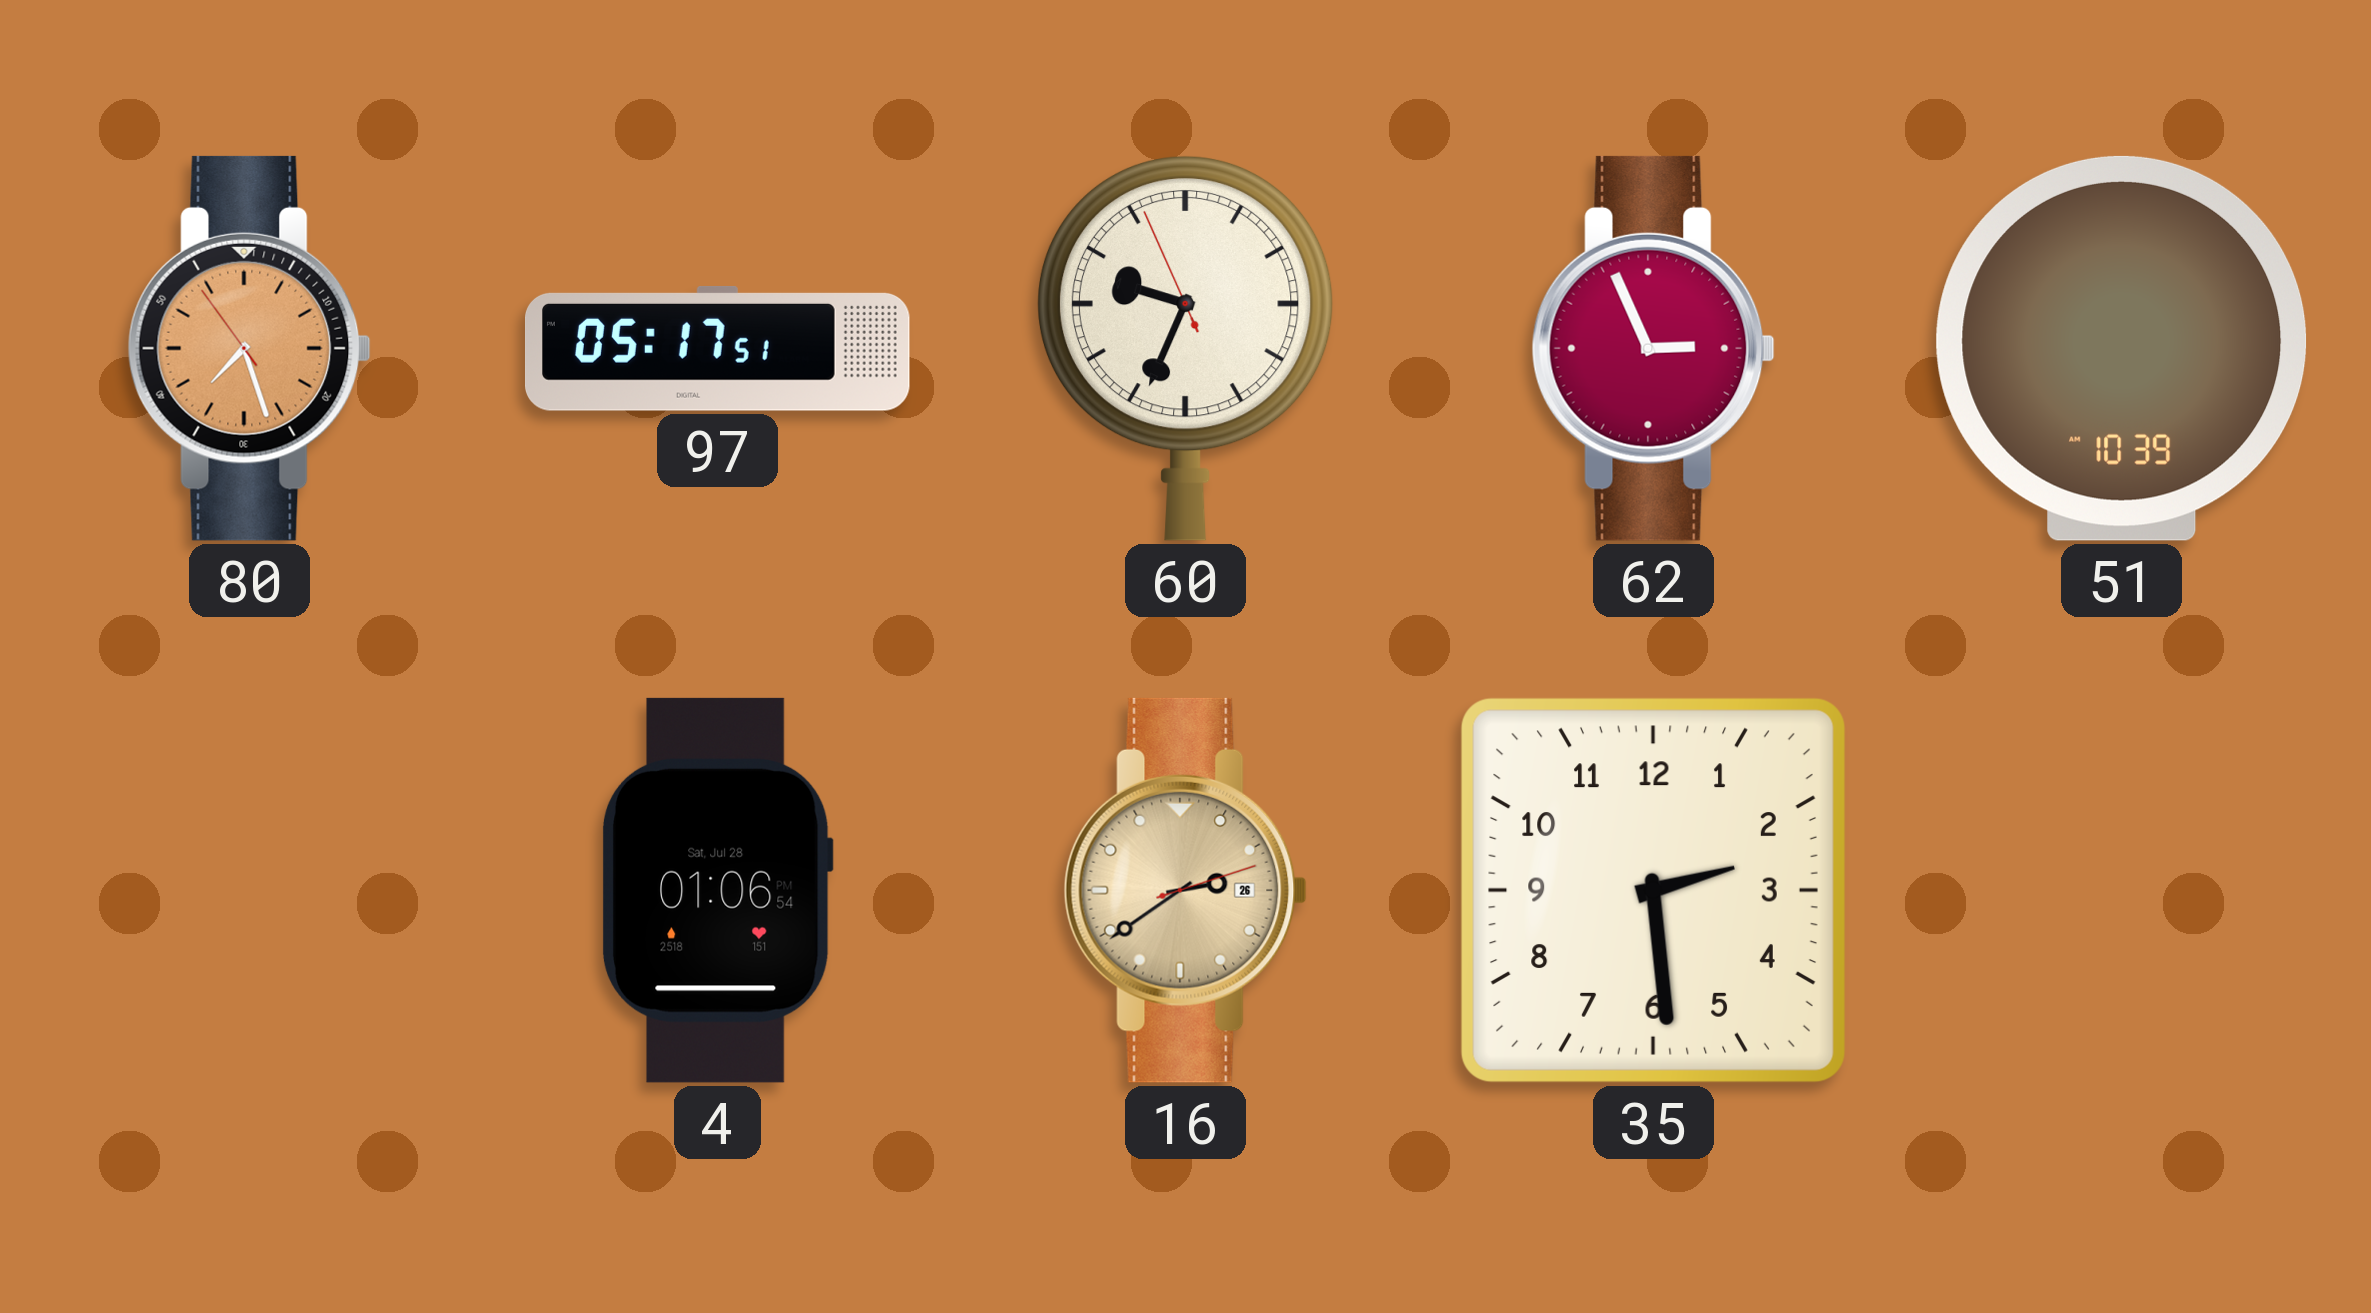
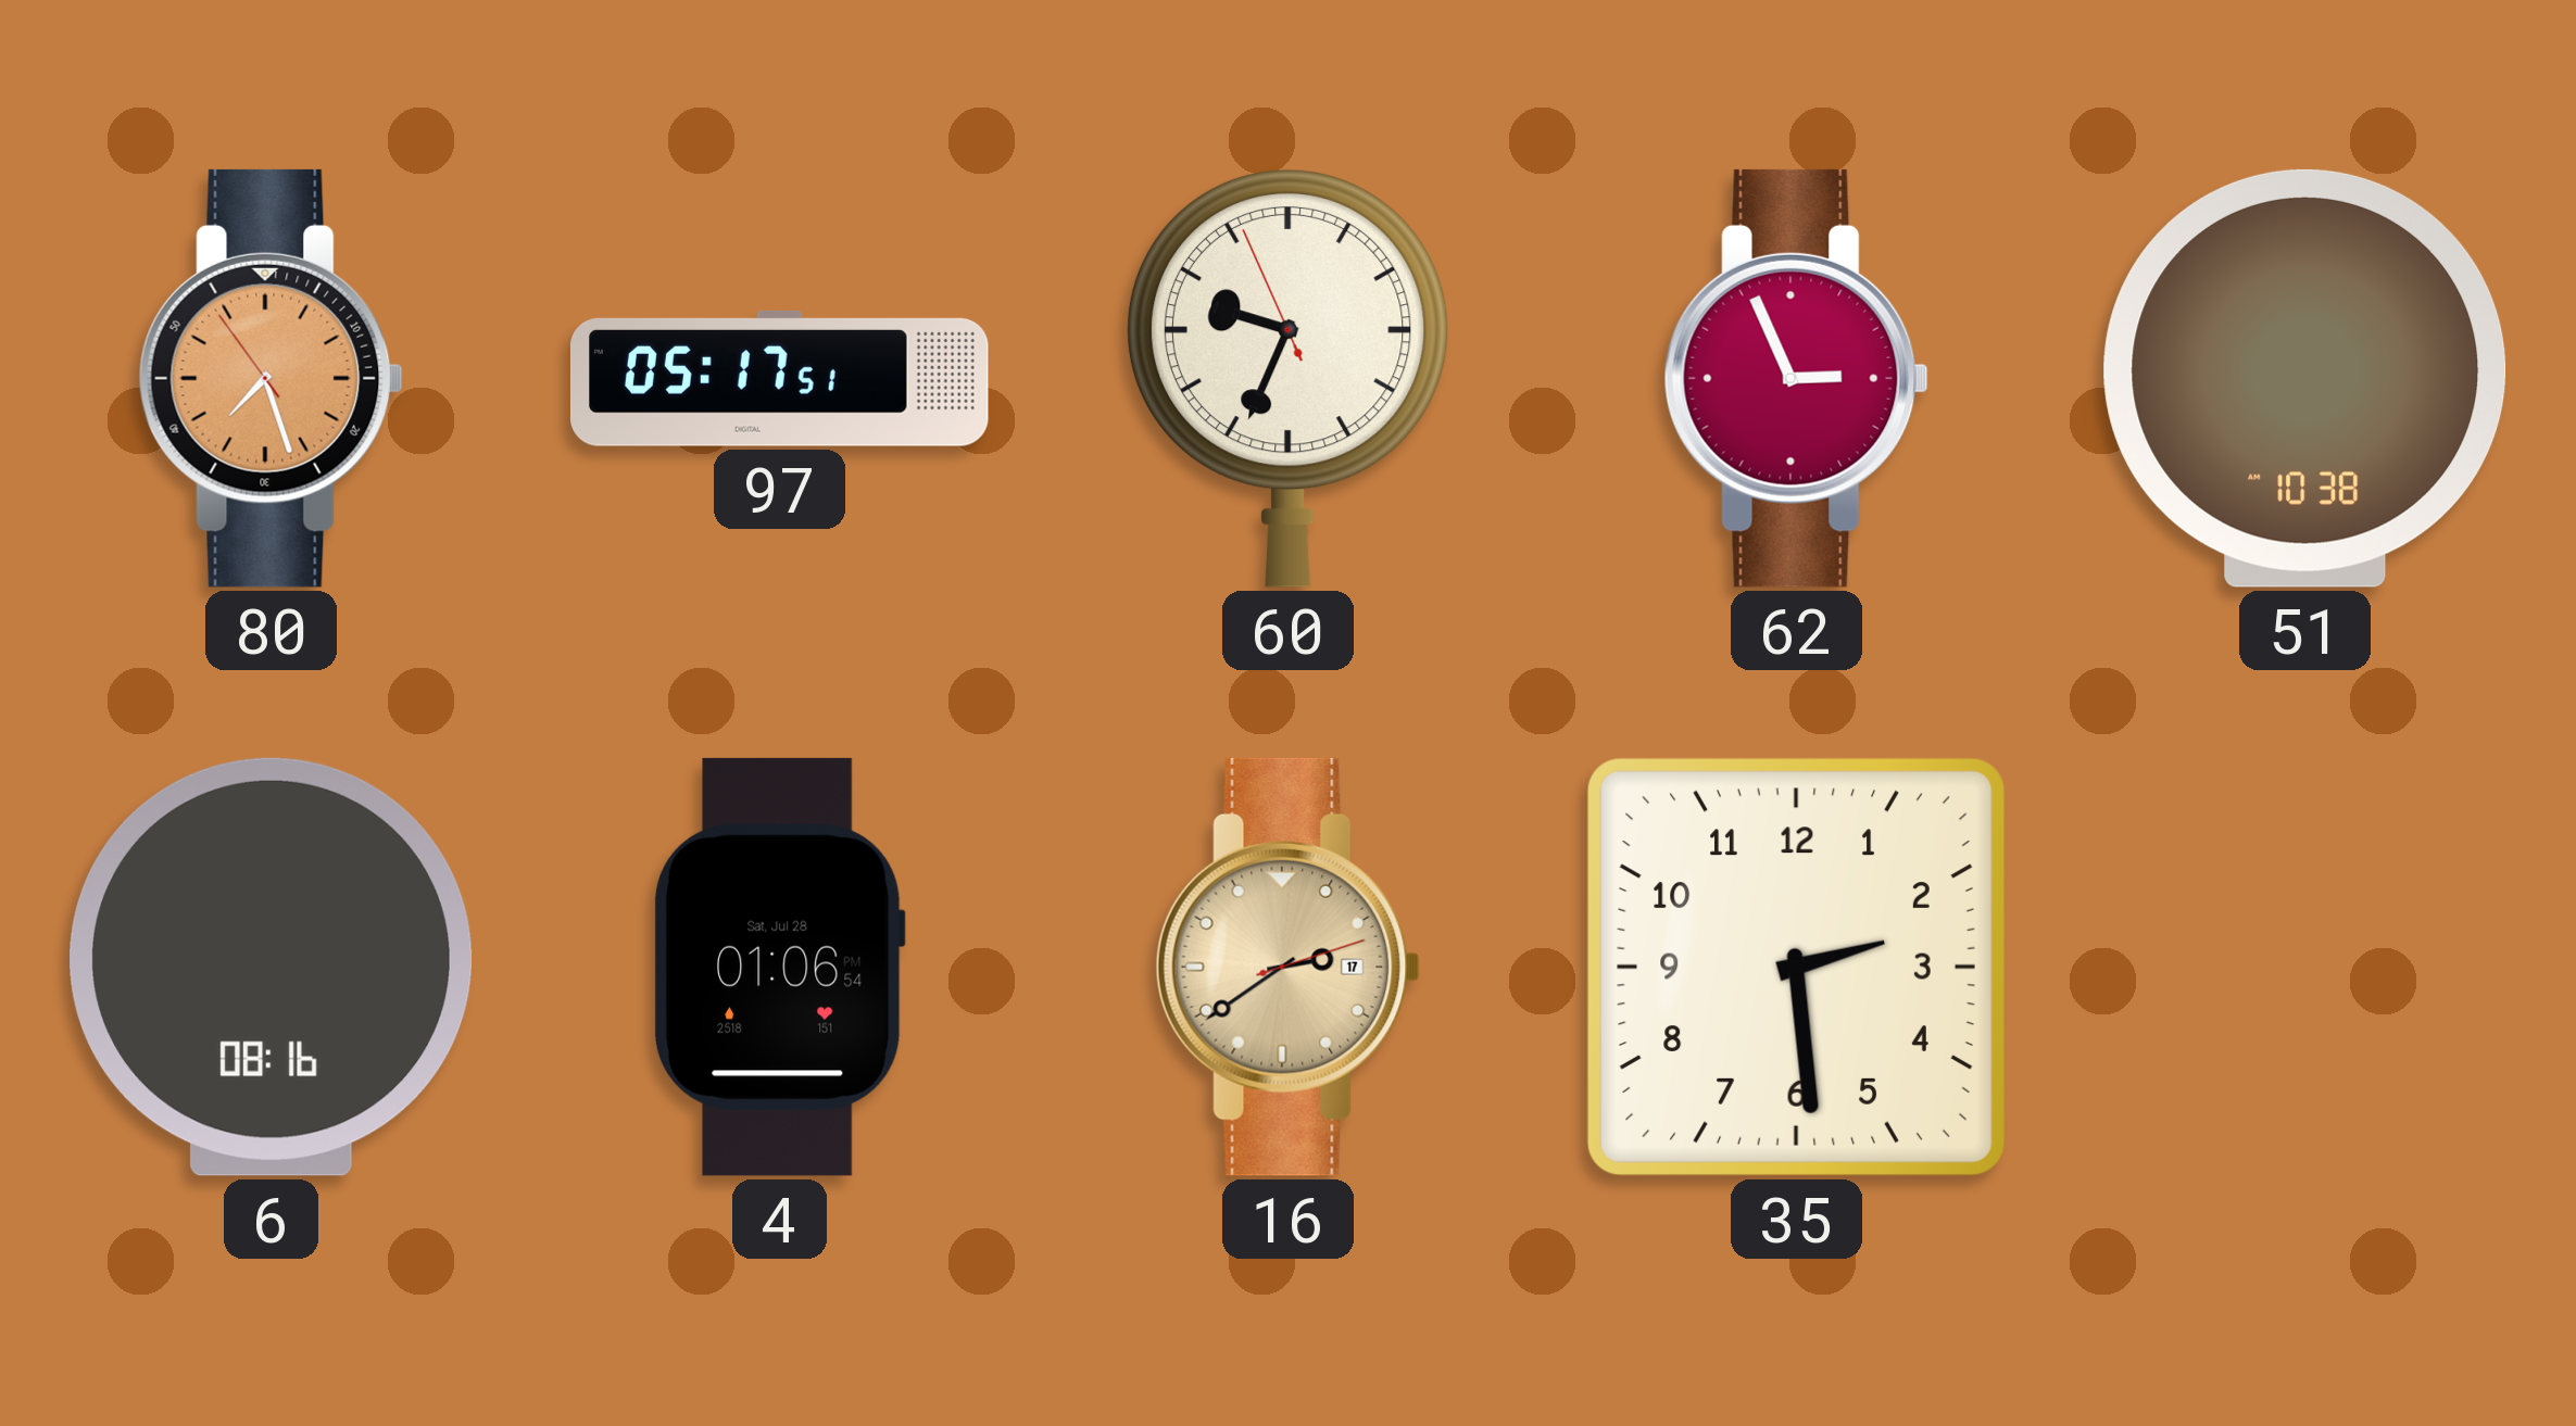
51: 10:39 -> 10:38 (2305, 378)
6: none -> 08:16 (272, 967)
16 date: 26 -> 17 (1287, 967)
